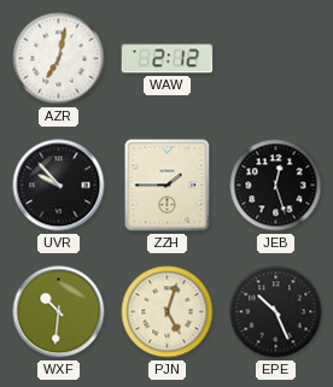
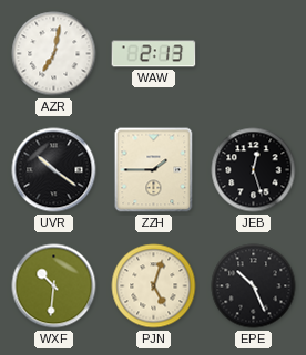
WAW: 2:12 -> 2:13 (154, 54)
UVR: 9:53 -> 10:21 (54, 170)
